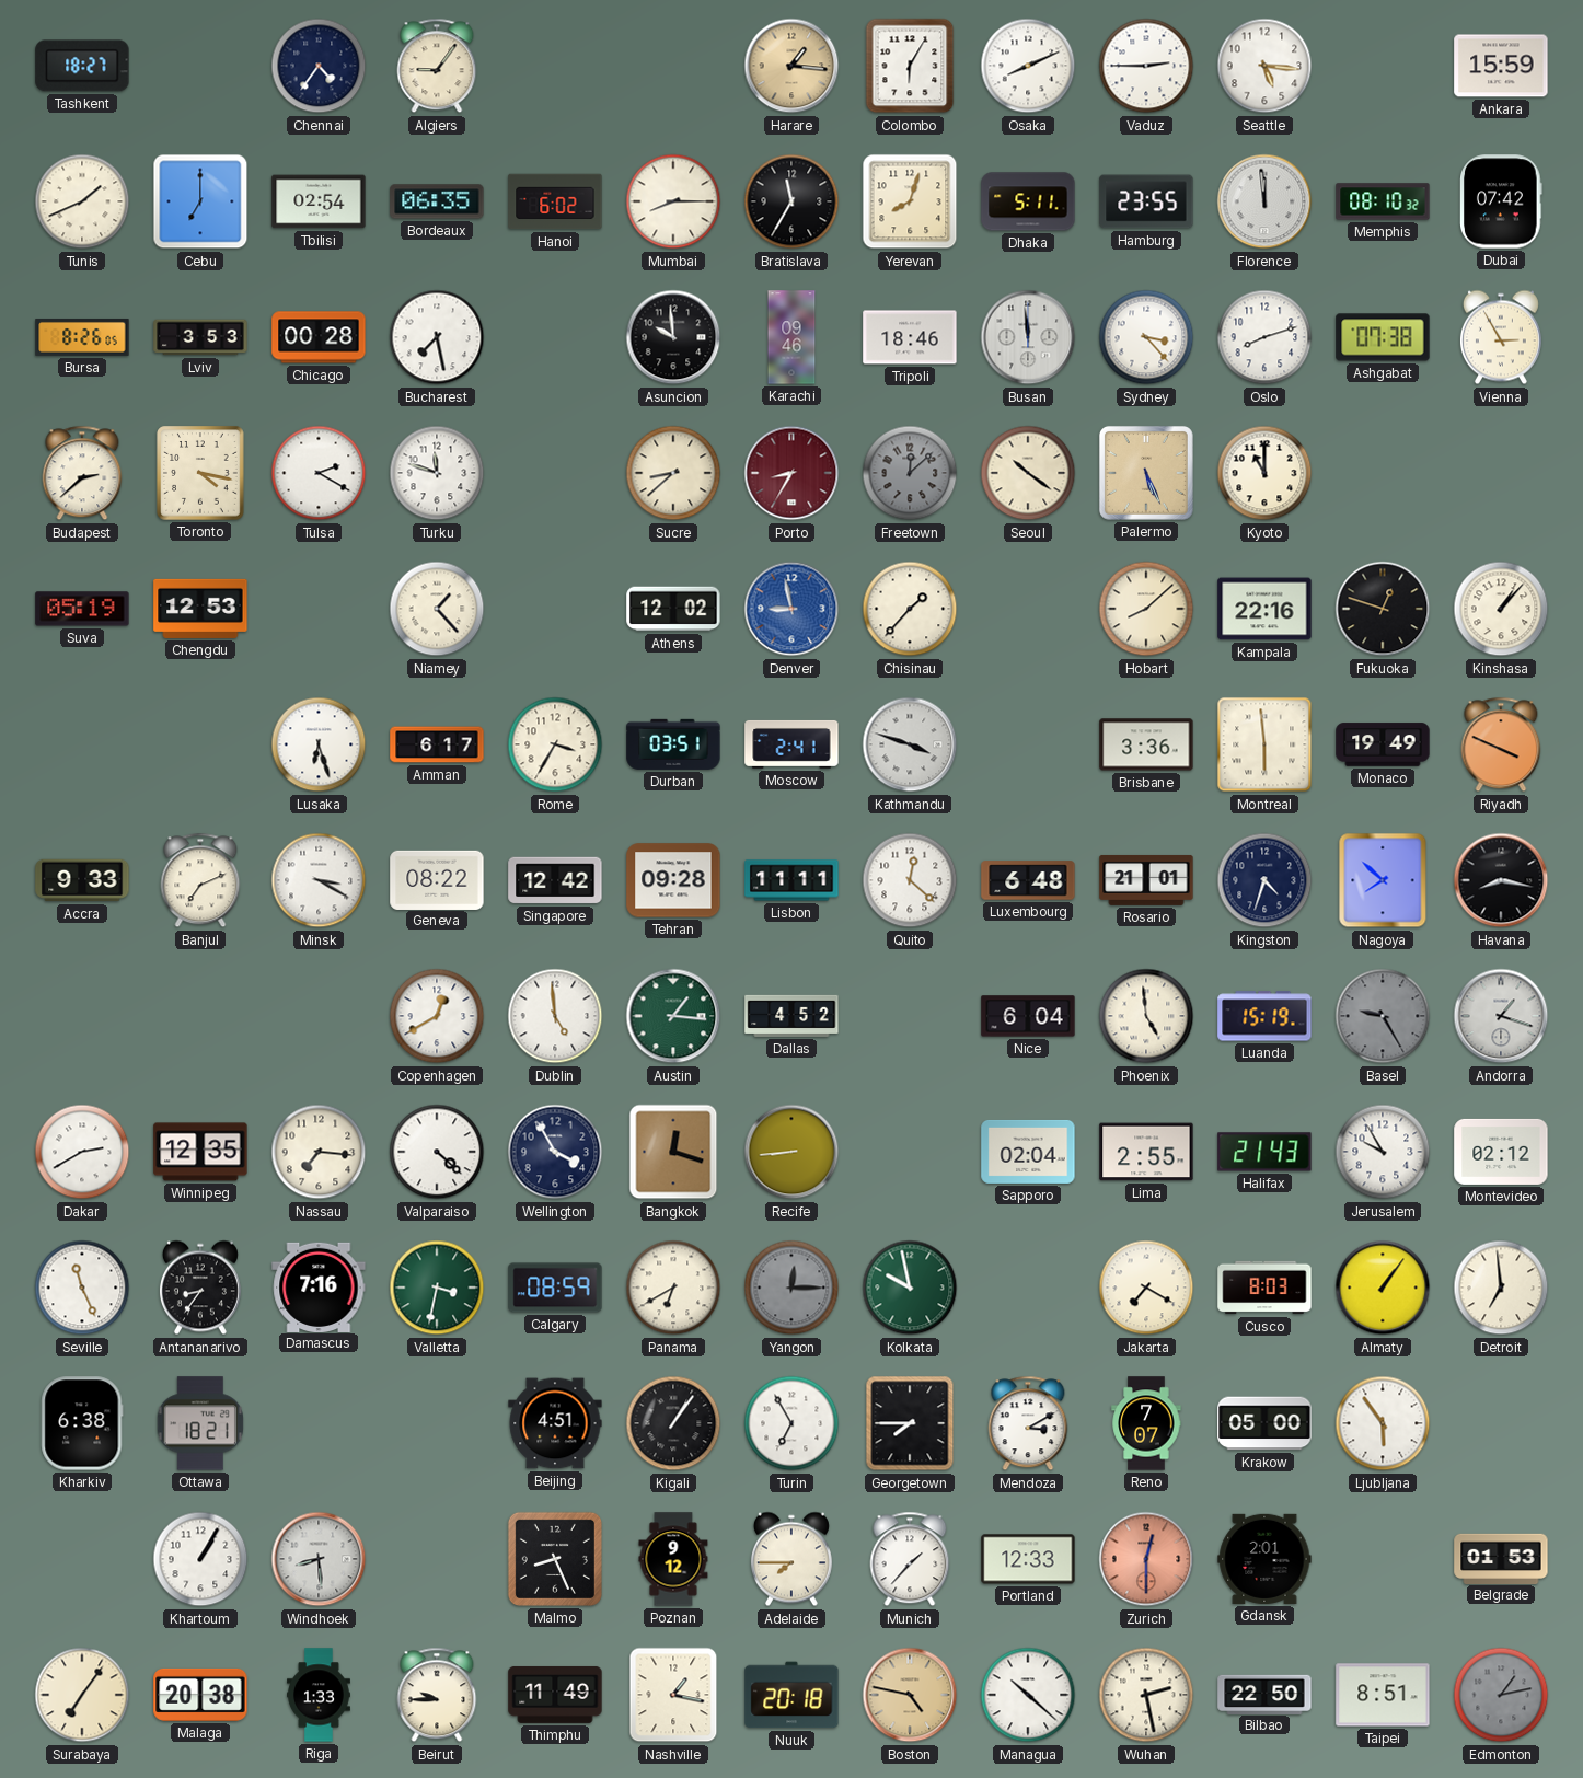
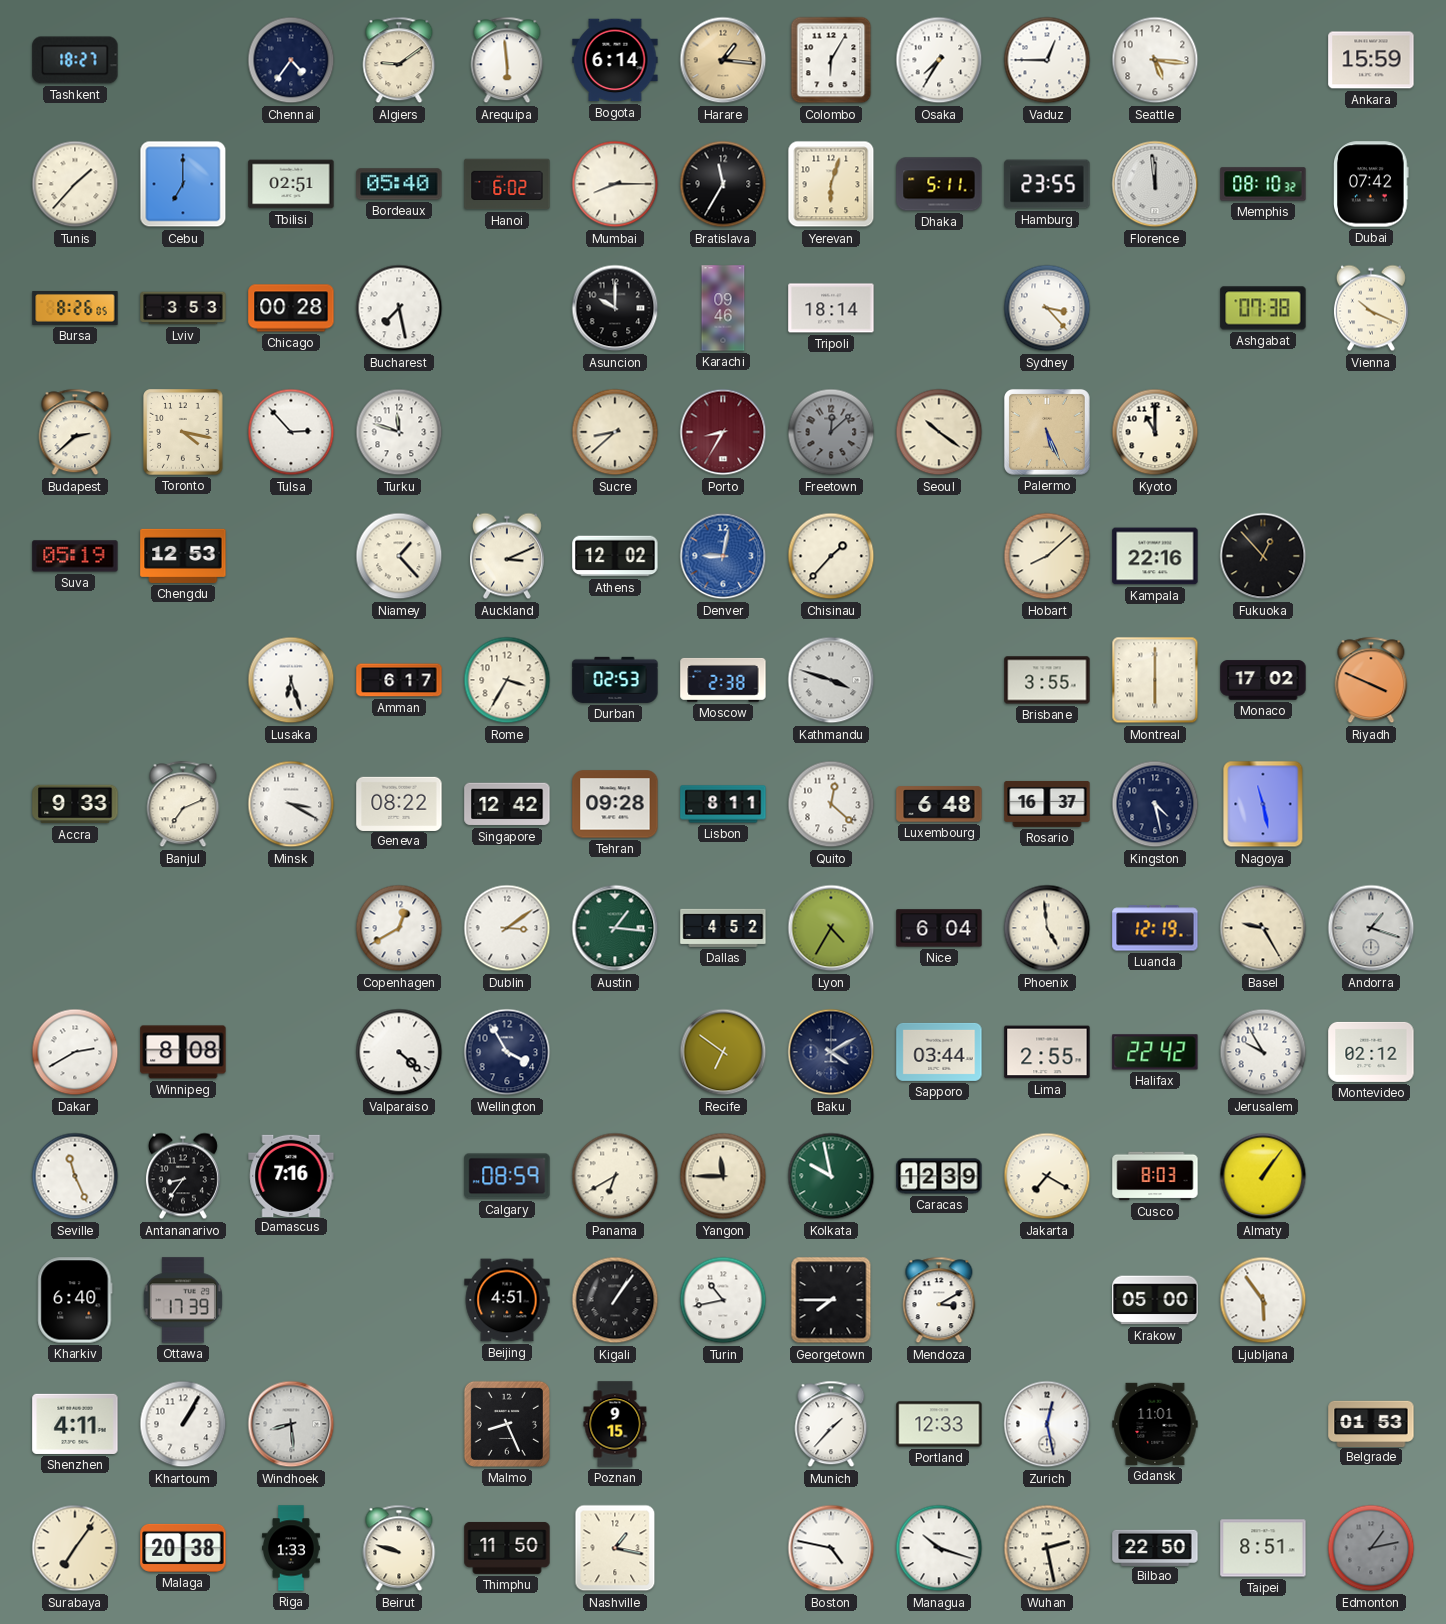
Algiers: 9:06 -> 9:09 (399, 60)
Arequipa: none -> 5:59 (507, 60)
Bogota: none -> 6:14 (615, 60)
Osaka: 8:11 -> 7:35 (939, 60)
Vaduz: 2:45 -> 12:45 (1047, 60)
Tunis: 1:41 -> 1:37 (75, 184)
Tbilisi: 02:54 -> 02:51 (291, 184)
Bordeaux: 06:35 -> 05:40 (399, 184)
Yerevan: 8:03 -> 6:03 (831, 184)
Asuncion: 9:59 -> 10:00 (615, 308)
Tripoli: 18:46 -> 18:14 (831, 308)
Busan: 11:59 -> none (1028, 337)
Oslo: 8:12 -> none (1264, 337)
Vienna: 2:55 -> 10:19 (1371, 308)
Tulsa: 2:20 -> 2:53 (291, 432)
Auckland: none -> 3:11 (507, 556)
Denver: 8:58 -> 9:02 (723, 556)
Fukuoka: 12:48 -> 12:53 (1263, 556)
Kinshasa: 1:07 -> none (1501, 609)
Durban: 03:51 -> 02:53 (615, 680)
Moscow: 2:41 -> 2:38 (723, 680)
Brisbane: 3:36 -> 3:55 (1047, 680)
Montreal: 5:59 -> 6:00 (1155, 680)
Monaco: 19:49 -> 17:02 (1263, 680)
Lisbon: 11:11 -> 8:11 (723, 804)
Rosario: 21:01 -> 16:37 (1047, 804)
Kingston: 4:33 -> 4:28 (1155, 804)
Nagoya: 7:52 -> 11:28 (1263, 804)
Havana: 8:17 -> none (1501, 880)
Dublin: 4:59 -> 3:09 (507, 928)
Lyon: none -> 4:35 (831, 928)
Luanda: 15:19 -> 12:19 (1155, 928)
Basel dial: grey -> cream (1263, 928)
Winnipeg: 12:35 -> 8:08 (183, 1052)
Nassau: 7:16 -> none (319, 1152)
Bangkok: 12:18 -> none (673, 1152)
Recife: 8:44 -> 6:51 (723, 1052)
Baku: none -> 4:10 (831, 1052)
Sapporo: 02:04 -> 03:44 (939, 1052)
Halifax: 21:43 -> 22:42 (1155, 1052)
Valletta: 3:32 -> none (437, 1288)
Yangon: 12:15 -> 11:45 (723, 1176)
Yangon dial: grey -> cream (723, 1176)
Caracas: none -> 12:39 (939, 1176)
Detroit: 6:59 -> none (1501, 1288)
Kharkiv: 6:38 -> 6:40 (75, 1300)
Ottawa: 18:21 -> 17:39 (183, 1300)
Turin: 6:55 -> 10:43 (723, 1300)
Reno: 7:07 -> none (1146, 1423)
Shenzhen: none -> 4:11 (75, 1424)
Poznan: 9:12 -> 9:15 (615, 1424)
Adelaide: 7:45 -> none (792, 1559)
Zurich: 12:30 -> 12:28 (1047, 1424)
Zurich dial: salmon -> white (1047, 1424)
Gdansk: 2:01 -> 11:01 (1155, 1424)
Beirut: 9:45 -> 9:48 (399, 1548)
Thimphu: 11:49 -> 11:50 (507, 1548)
Nuuk: 20:18 -> none (792, 1695)
Boston dial: champagne -> white (831, 1548)
Managua: 10:22 -> 10:18 (939, 1548)
